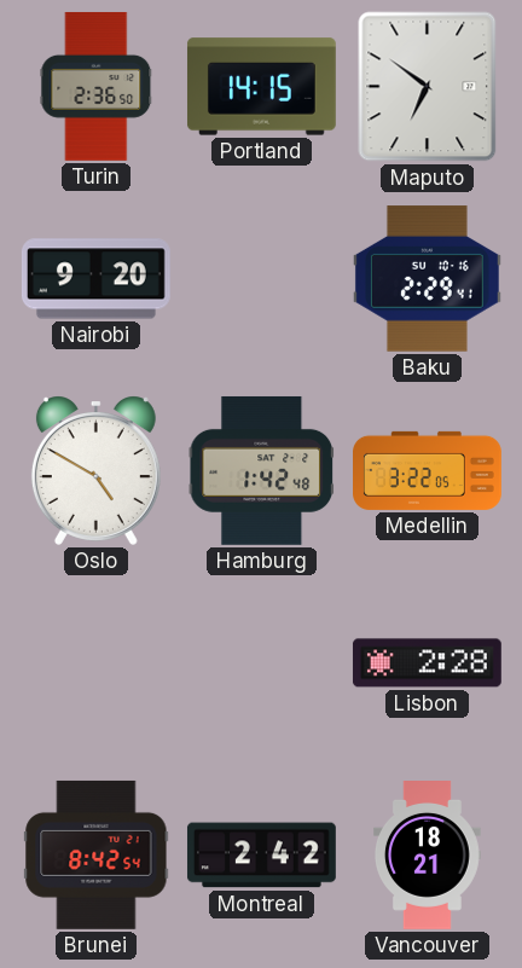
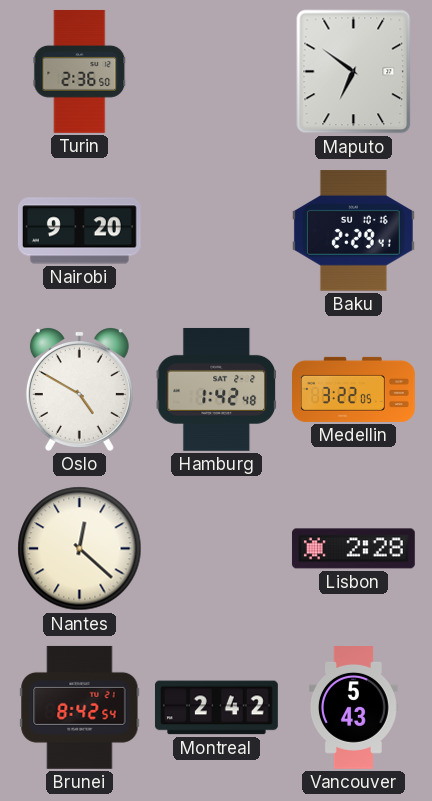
Portland: 14:15 -> none (261, 87)
Nantes: none -> 12:22 (80, 549)
Vancouver: 18:21 -> 5:43 (354, 708)
